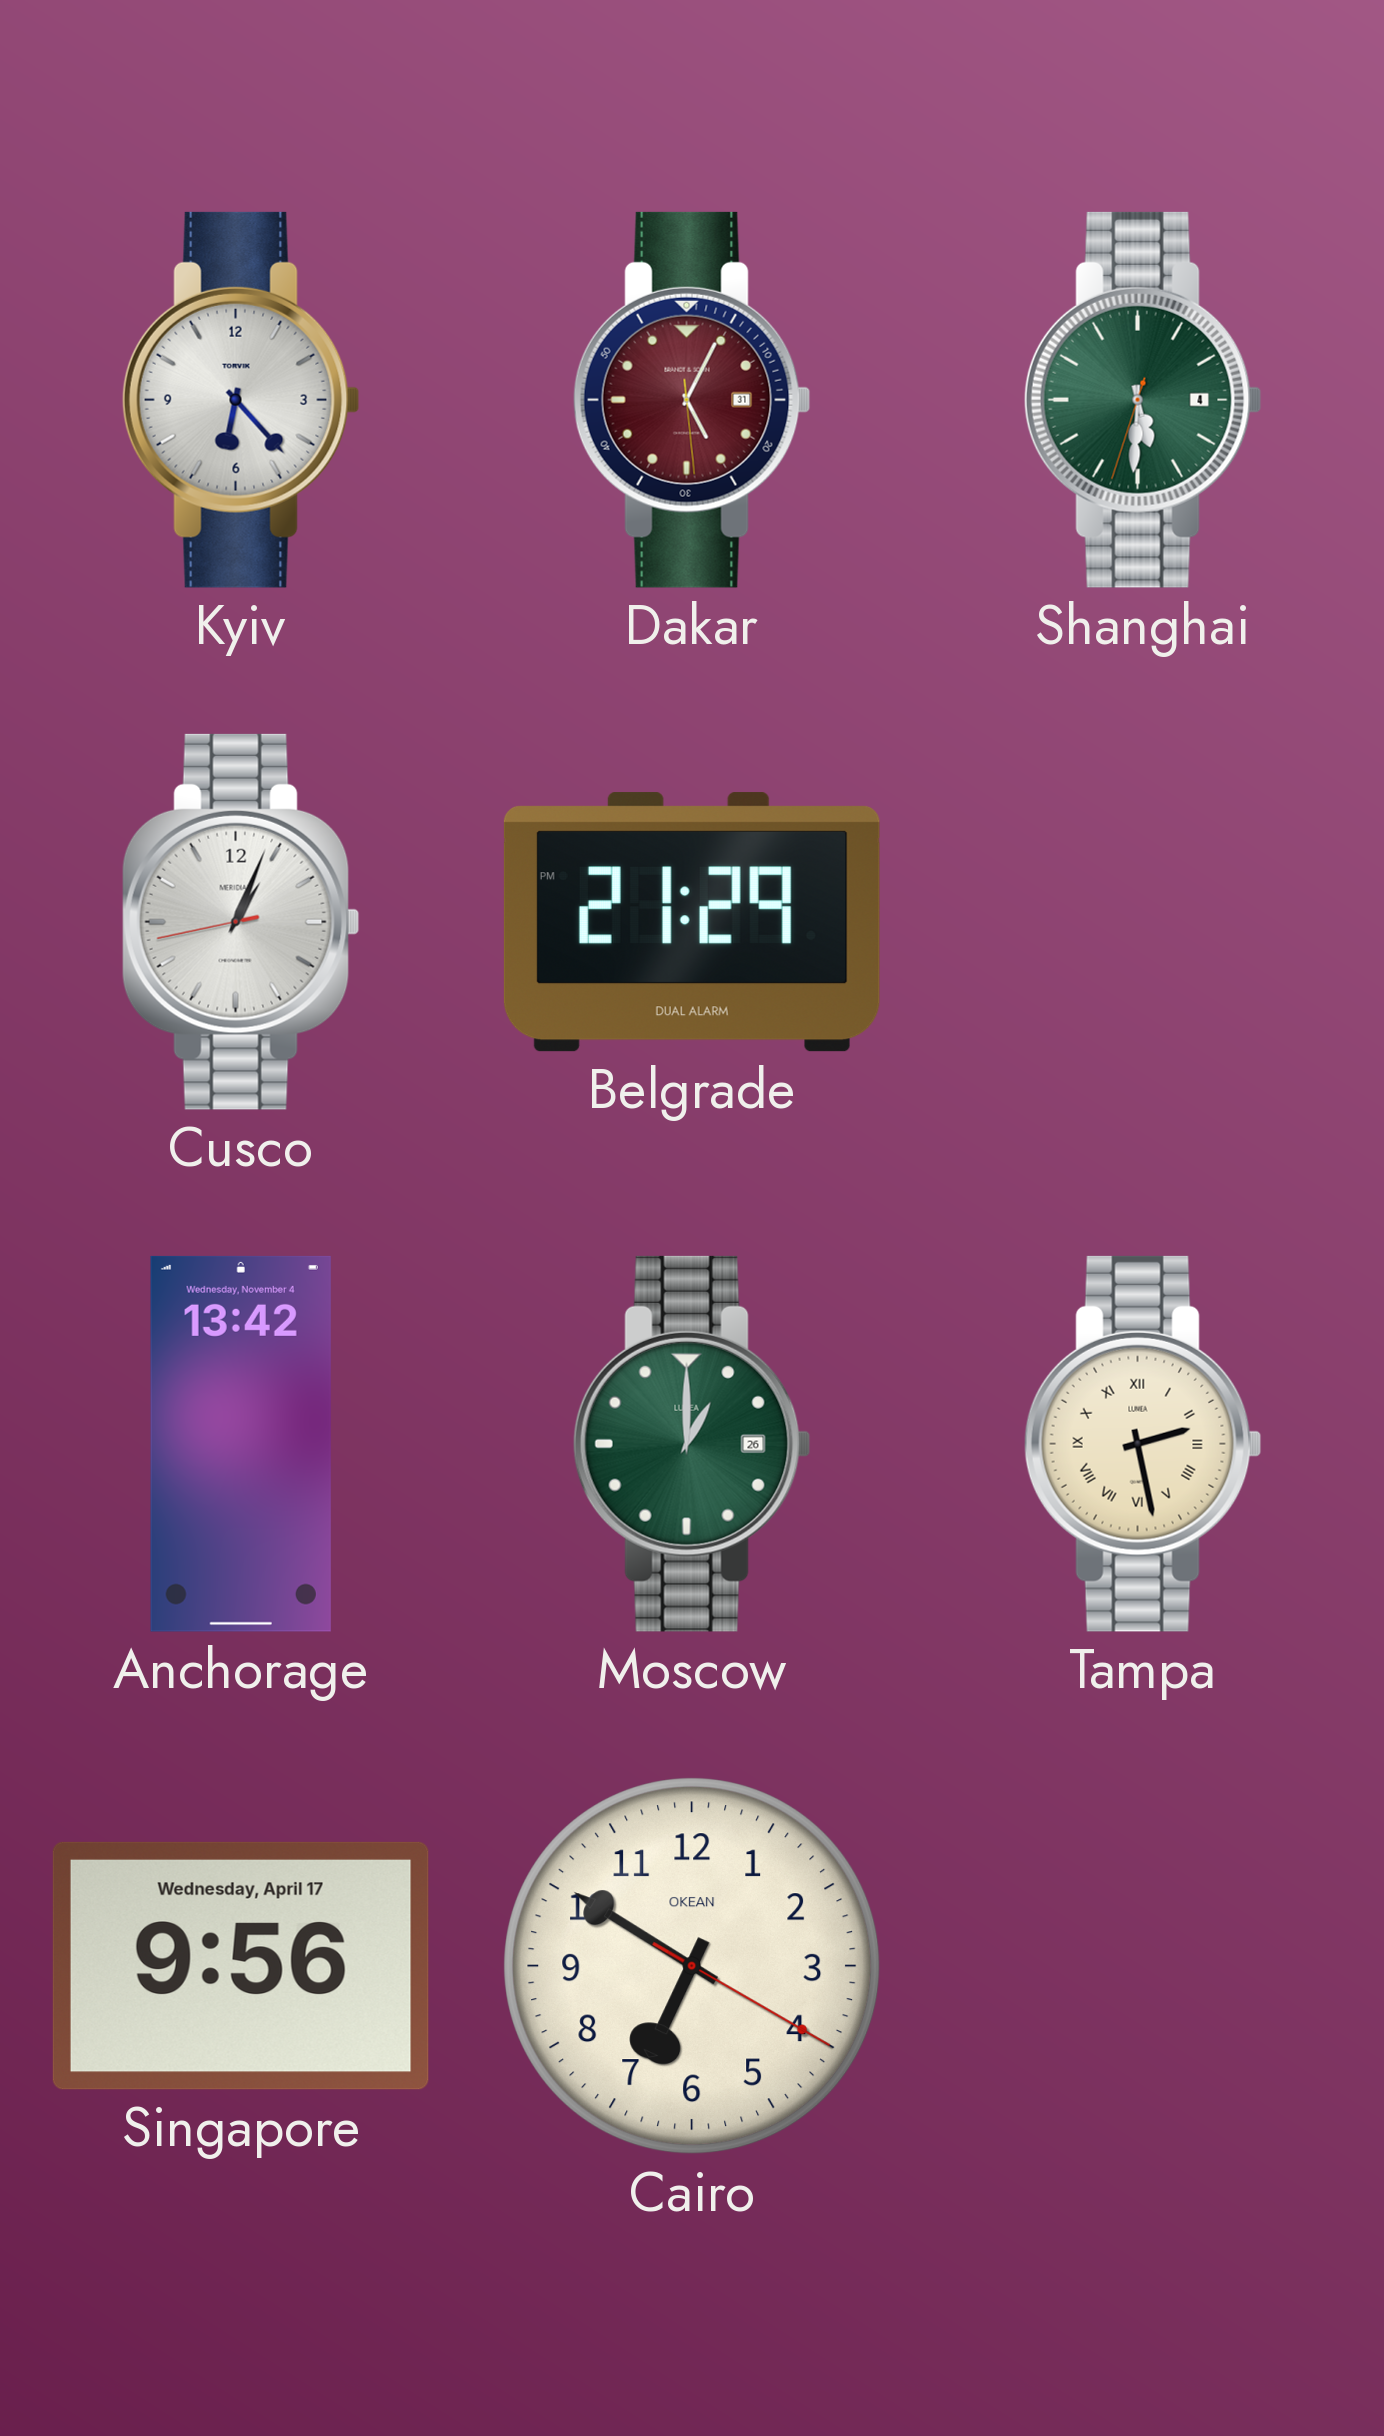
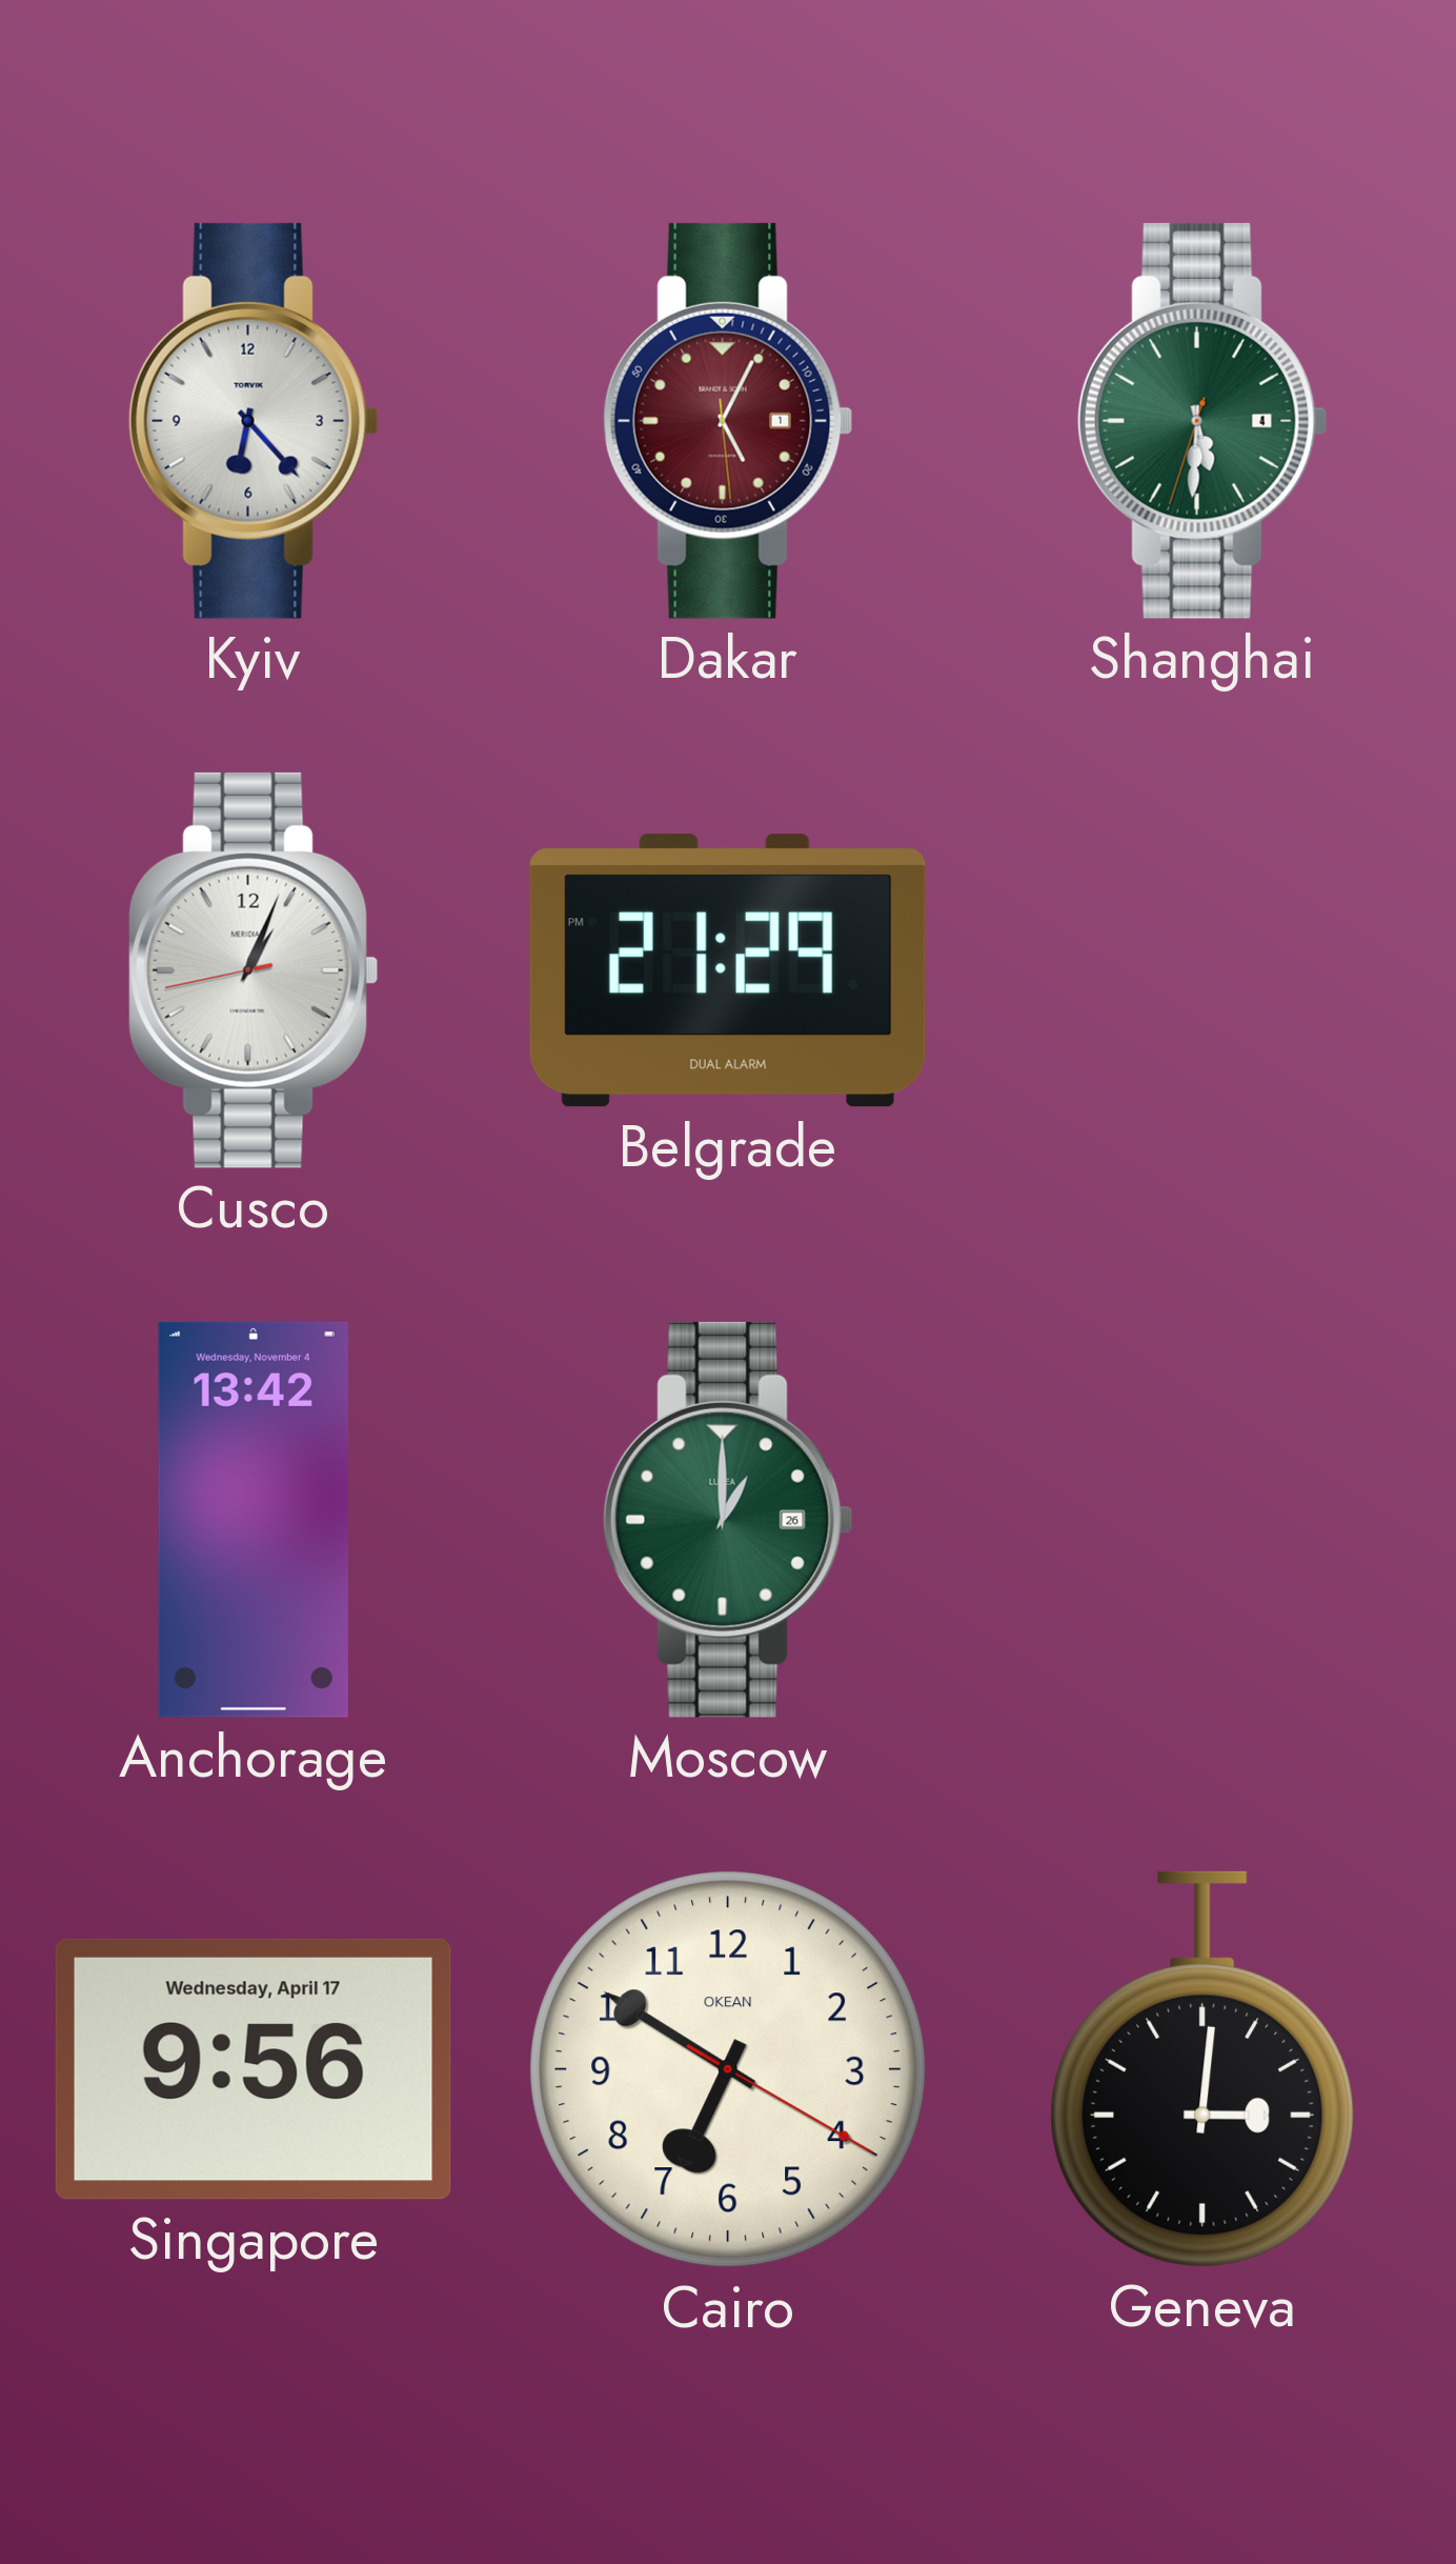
Dakar date: 31 -> 1 (728, 421)
Tampa: 2:28 -> none (1143, 1444)
Geneva: none -> 3:01 (1202, 2069)
